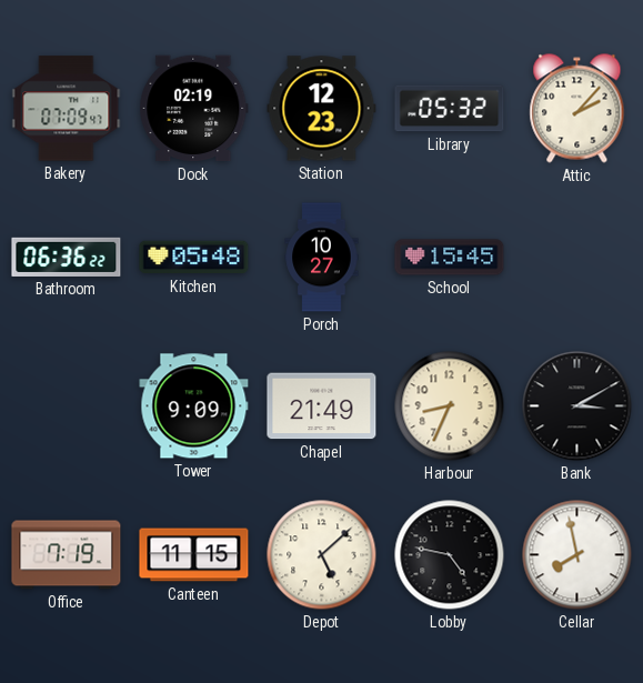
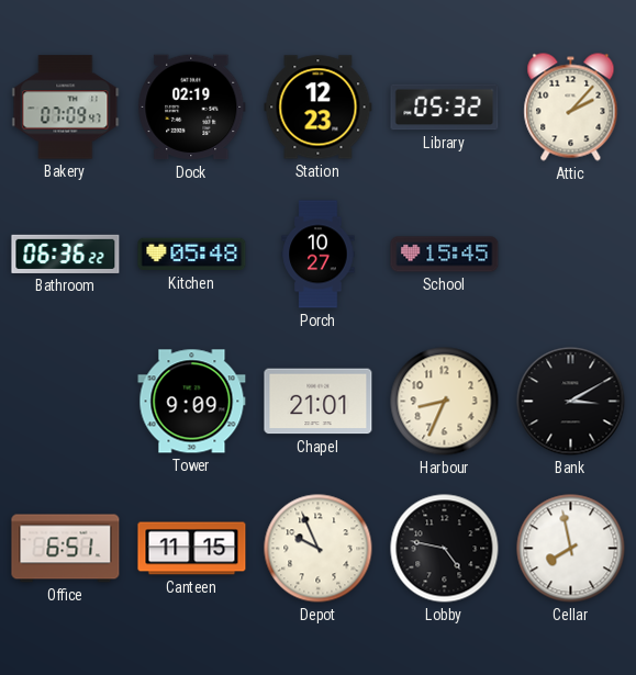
Chapel: 21:49 -> 21:01 (319, 402)
Office: 7:19 -> 6:51 (66, 549)
Depot: 5:08 -> 9:56 (319, 549)
